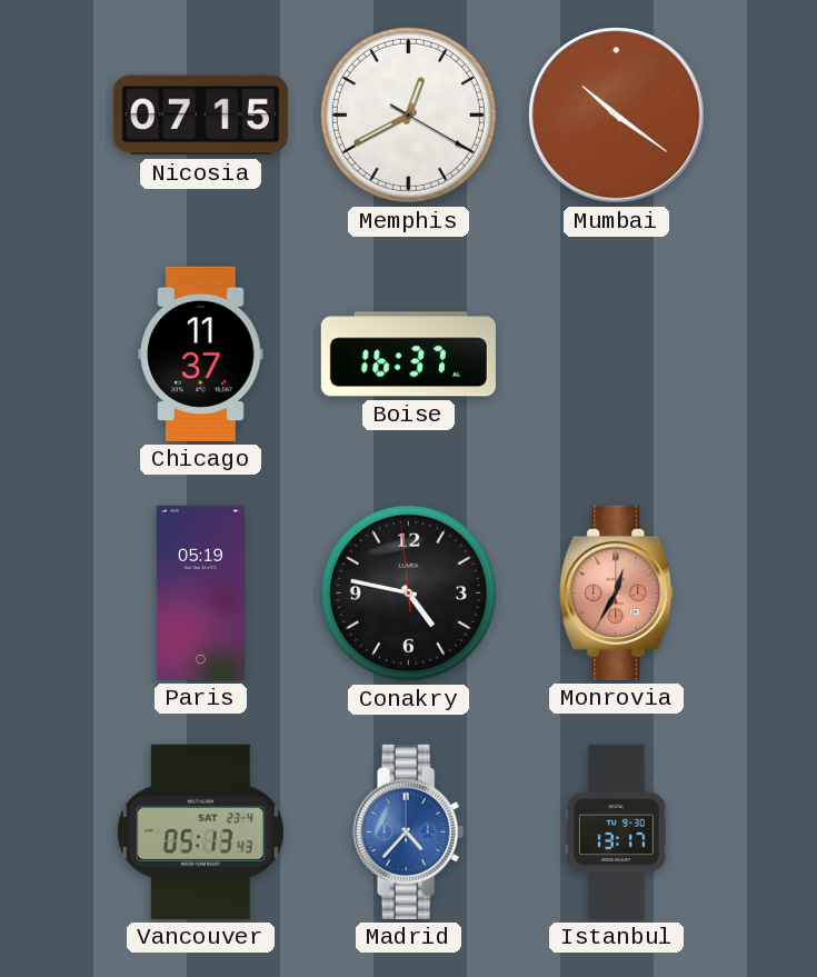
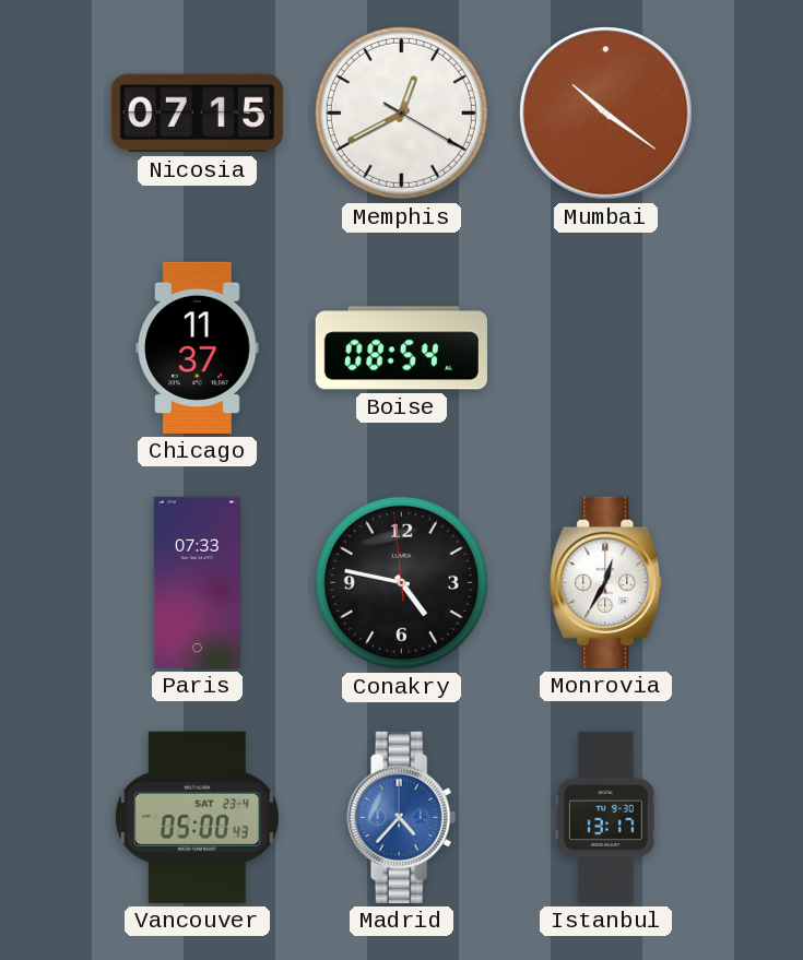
Boise: 16:37 -> 08:54 (401, 348)
Paris: 05:19 -> 07:33 (197, 582)
Monrovia dial: salmon -> white (606, 582)
Vancouver: 05:13 -> 05:00 (197, 817)
